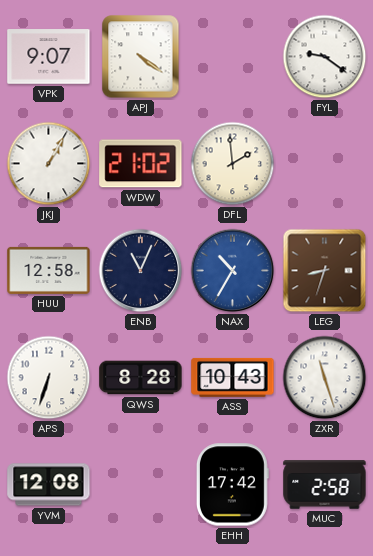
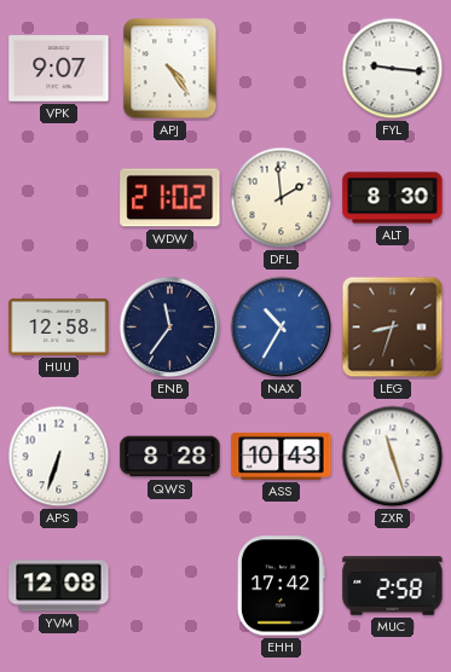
APJ: 4:21 -> 4:24 (170, 69)
FYL: 9:21 -> 9:16 (393, 69)
JKJ: 1:05 -> none (49, 164)
ALT: none -> 8:30 (393, 198)
ENB: 11:04 -> 11:36 (170, 328)
